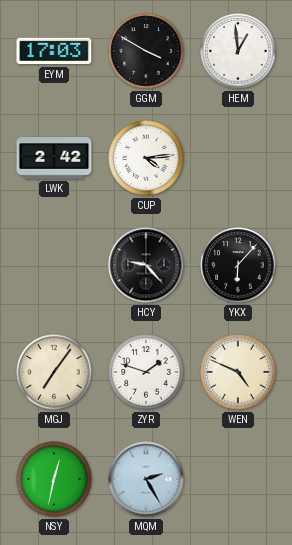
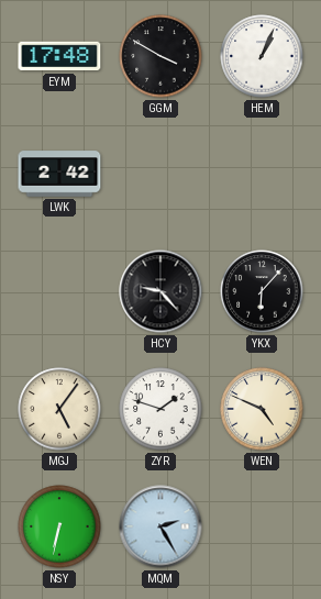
EYM: 17:03 -> 17:48 (59, 56)
HEM: 12:59 -> 1:04 (262, 56)
CUP: 4:14 -> none (146, 158)
MGJ: 7:06 -> 5:06 (59, 409)
NSY: 12:32 -> 6:32 (59, 526)
